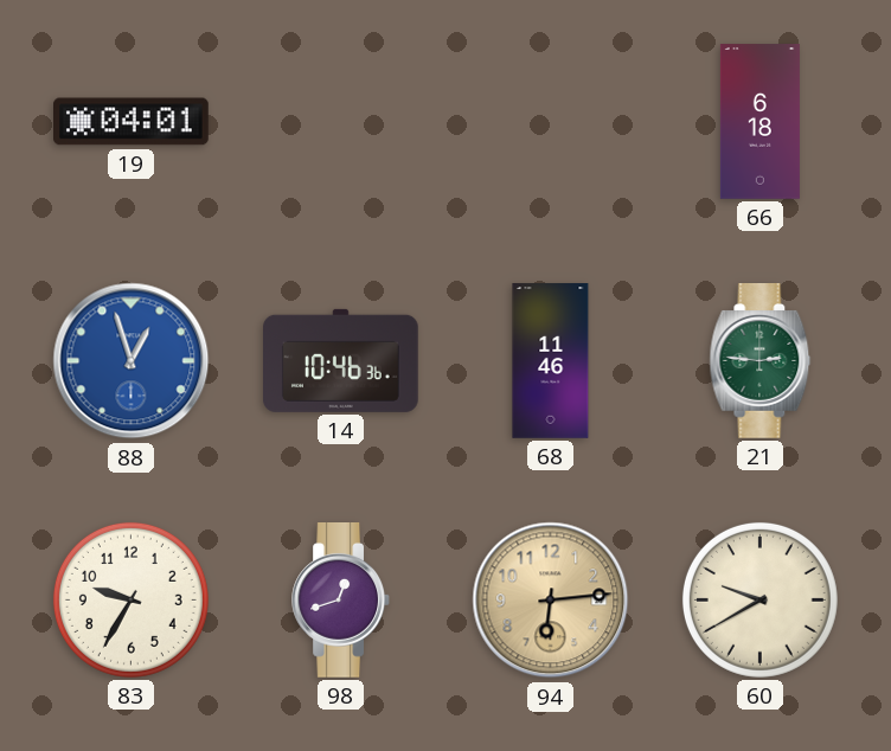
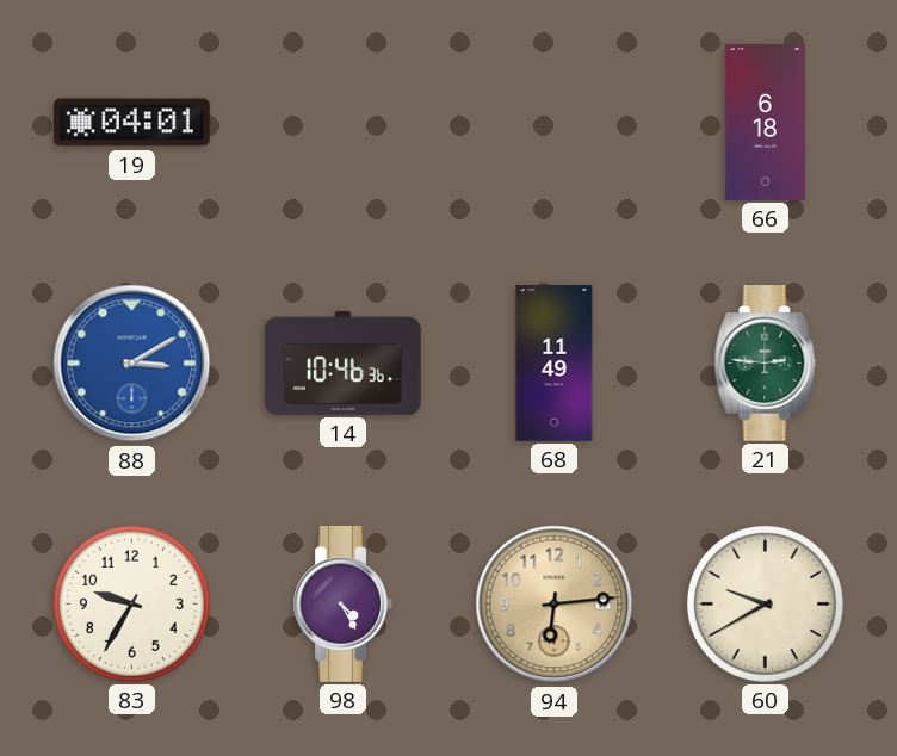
88: 12:57 -> 3:10 (132, 364)
68: 11:46 -> 11:49 (555, 364)
98: 12:42 -> 4:25 (342, 605)
